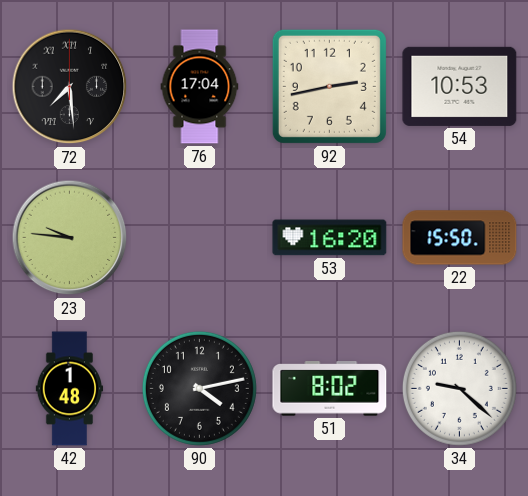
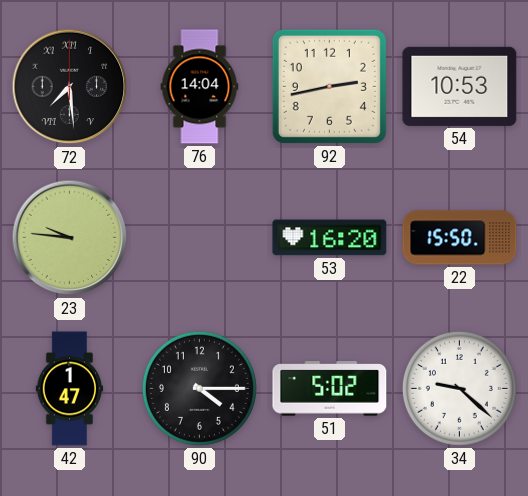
76: 17:04 -> 14:04 (200, 87)
42: 1:48 -> 1:47 (70, 389)
90: 4:13 -> 4:15 (199, 388)
51: 8:02 -> 5:02 (330, 389)
